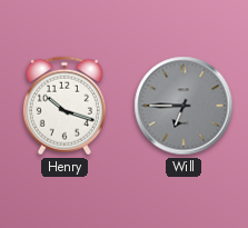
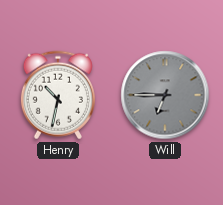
Henry: 10:18 -> 10:32 (58, 95)
